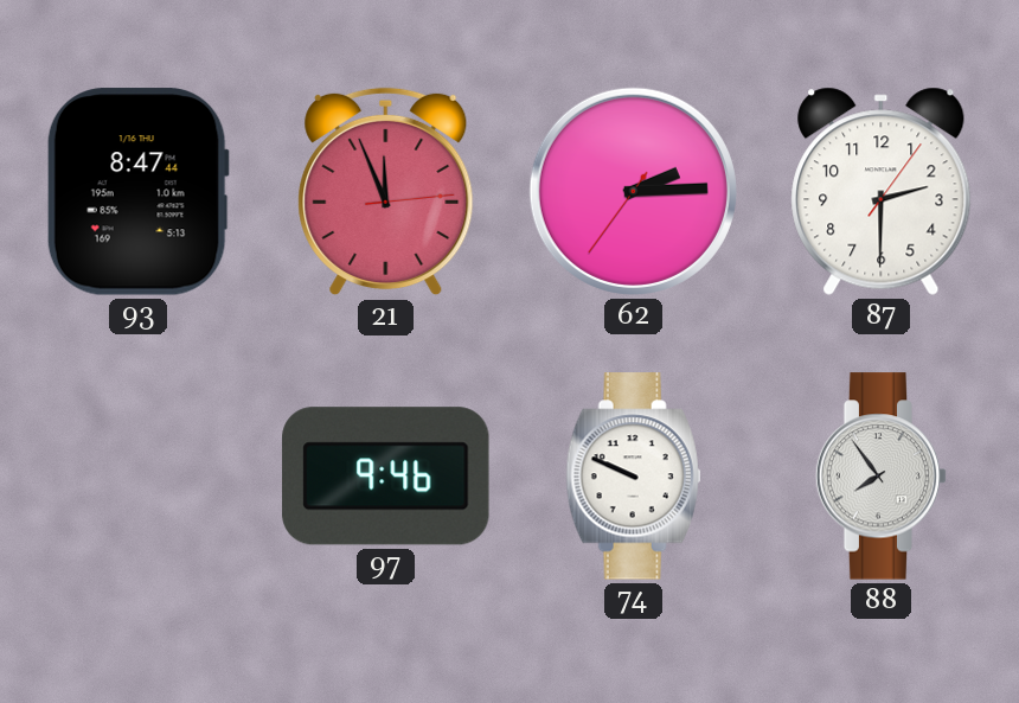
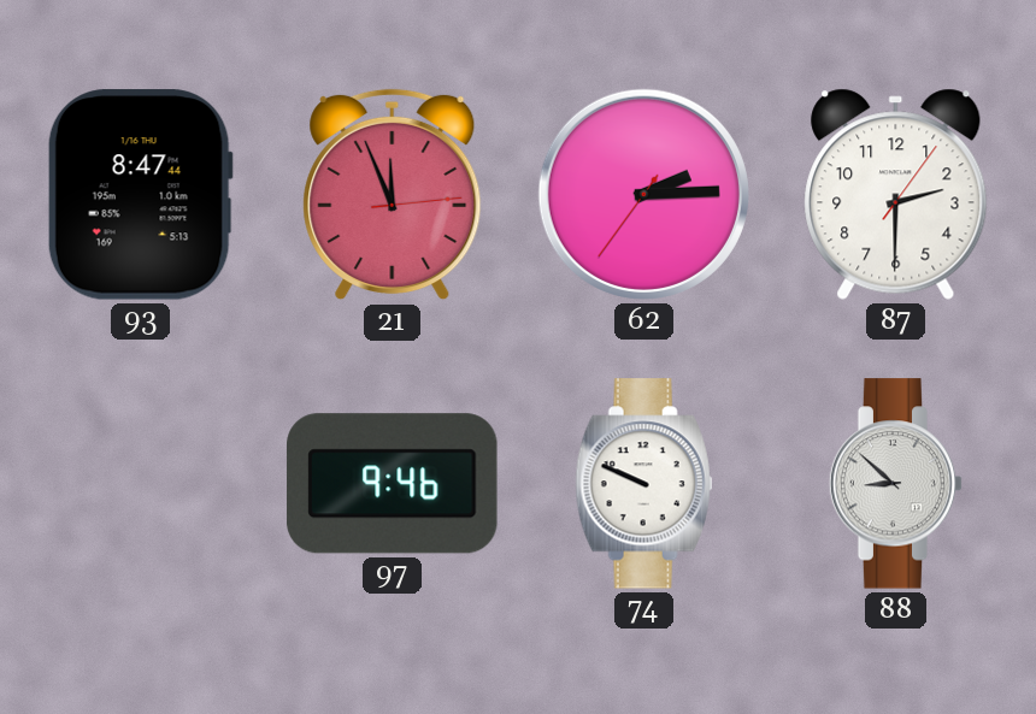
88: 7:54 -> 8:52 (896, 484)
